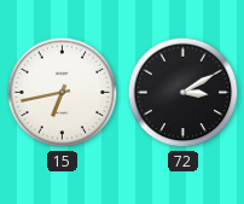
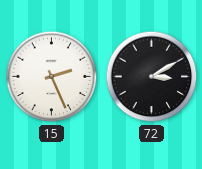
15: 6:43 -> 2:26 (52, 77)
